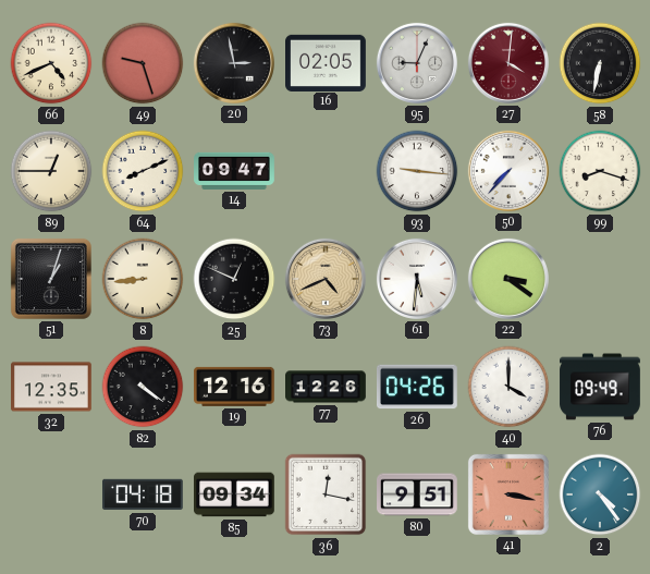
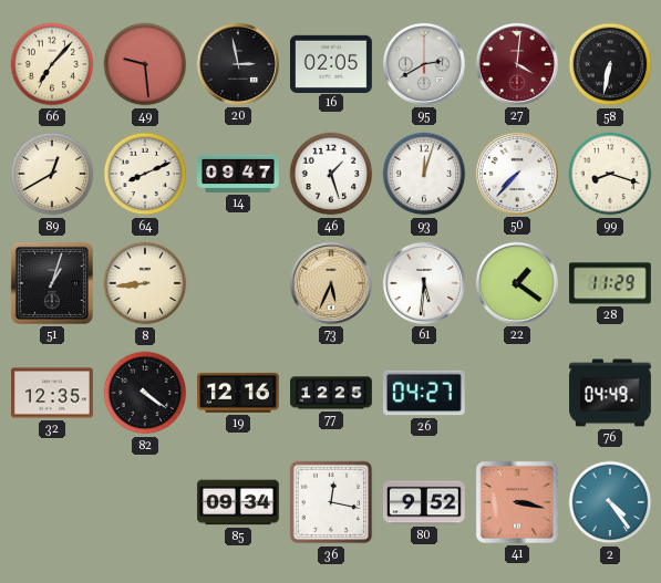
66: 4:41 -> 7:07 (52, 64)
49: 9:27 -> 9:29 (145, 64)
95: 9:04 -> 2:40 (424, 64)
89: 12:45 -> 12:40 (52, 174)
46: none -> 1:27 (331, 174)
93: 9:16 -> 12:03 (424, 174)
25: 12:49 -> none (234, 279)
73: 4:41 -> 5:34 (331, 283)
22: 3:21 -> 1:21 (517, 283)
28: none -> 11:29 (611, 283)
77: 12:26 -> 12:25 (332, 393)
26: 04:26 -> 04:27 (425, 393)
40: 4:00 -> none (508, 387)
76: 09:49 -> 04:49 (610, 393)
70: 04:18 -> none (144, 494)
80: 9:51 -> 9:52 (425, 502)
